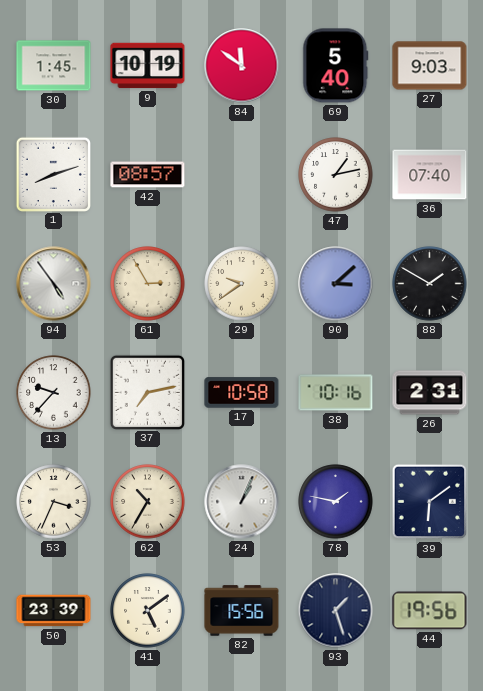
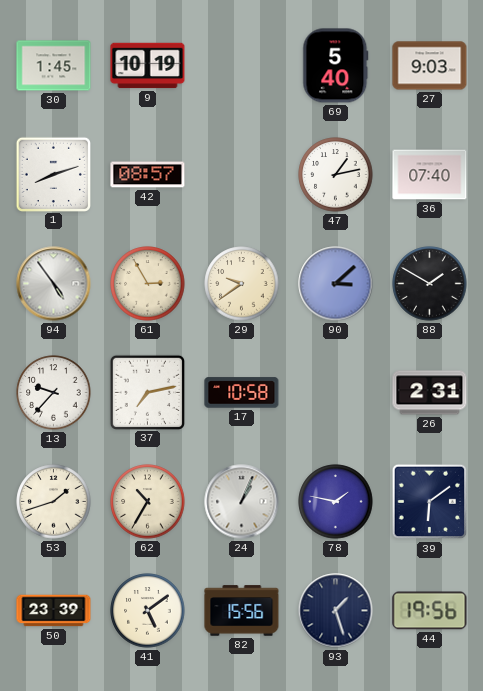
84: 11:51 -> none (242, 66)
38: 10:16 -> none (336, 393)
53: 3:34 -> 1:42 (54, 502)
